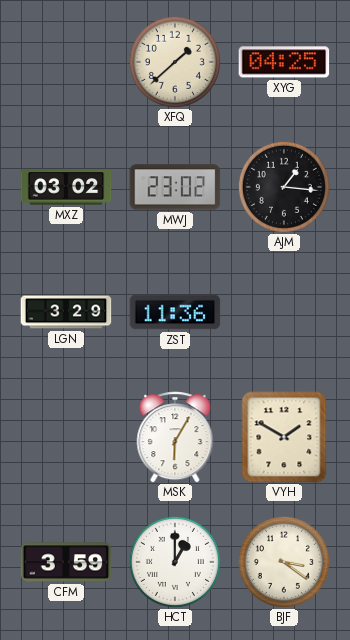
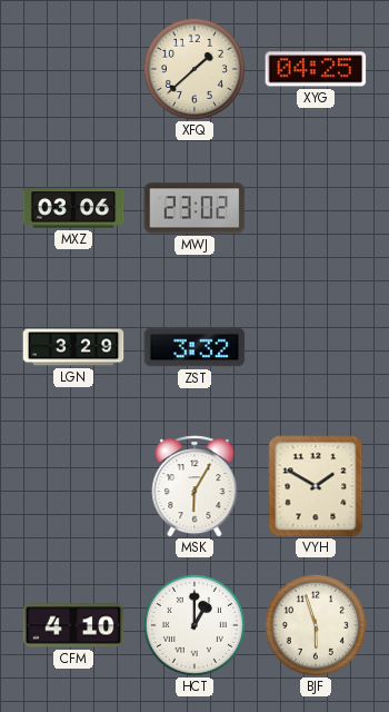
MXZ: 03:02 -> 03:06 (73, 208)
AJM: 1:16 -> none (284, 187)
ZST: 11:36 -> 3:32 (194, 347)
CFM: 3:59 -> 4:10 (73, 625)
BJF: 3:21 -> 5:57 (316, 625)
